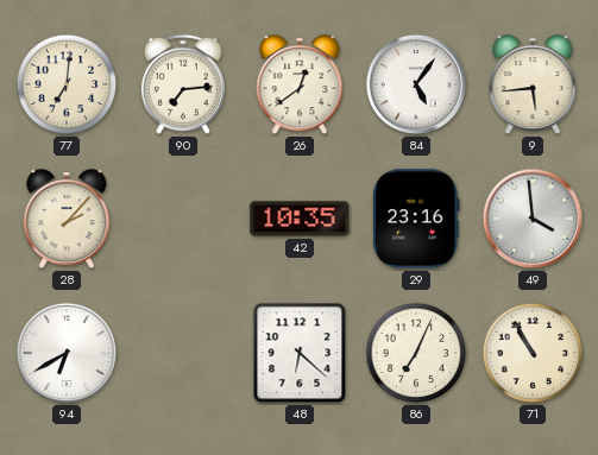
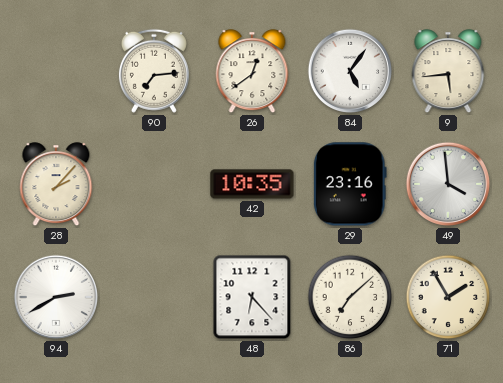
77: 7:01 -> none (67, 84)
94: 6:40 -> 2:40 (56, 297)
48: 6:22 -> 6:23 (252, 297)
86: 7:04 -> 7:08 (350, 297)
71: 10:55 -> 1:55 (448, 297)
